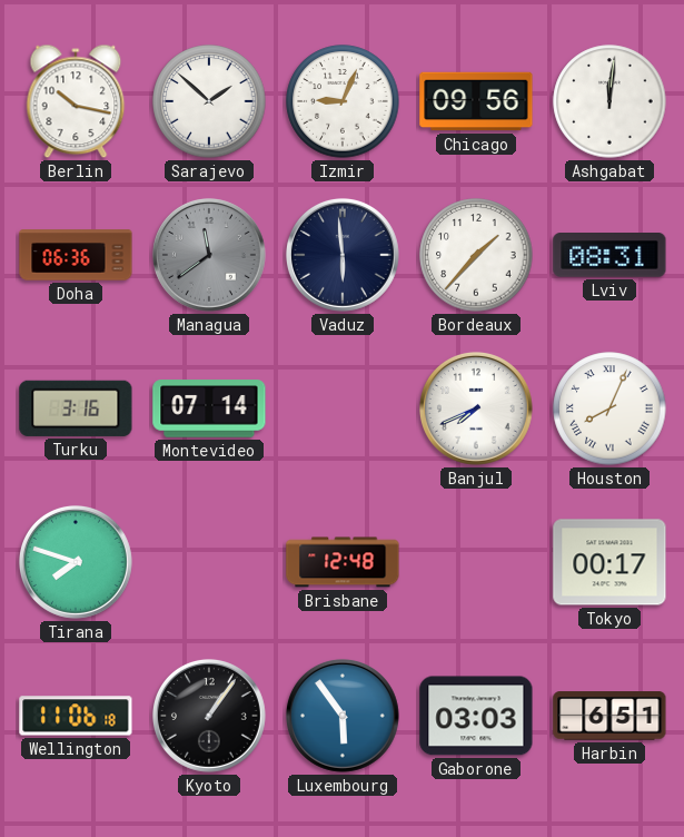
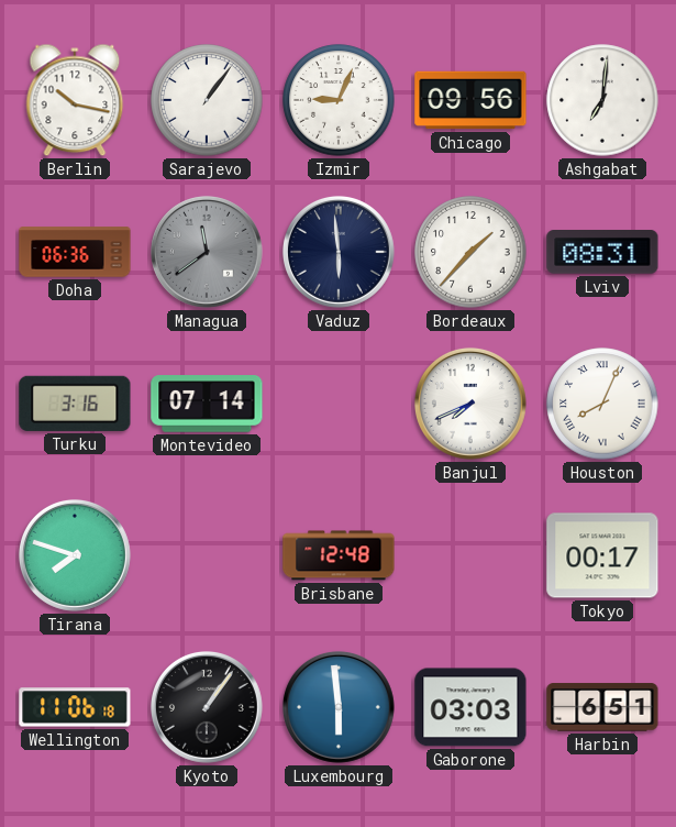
Sarajevo: 1:52 -> 1:06 (207, 100)
Ashgabat: 12:01 -> 7:01 (602, 100)
Luxembourg: 5:54 -> 5:59 (339, 707)
